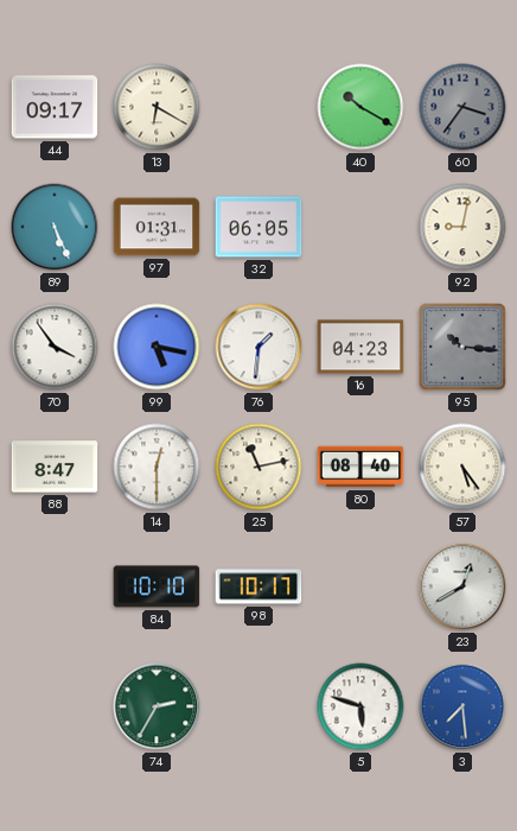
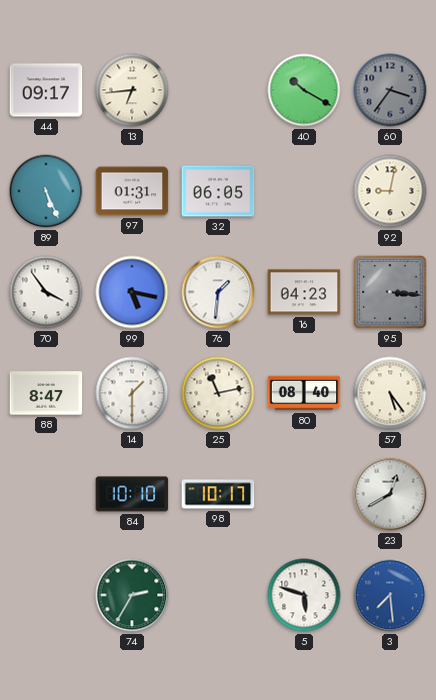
13: 6:20 -> 6:44 (132, 90)
95: 10:16 -> 3:16 (390, 292)
14: 12:30 -> 1:30 (132, 393)
